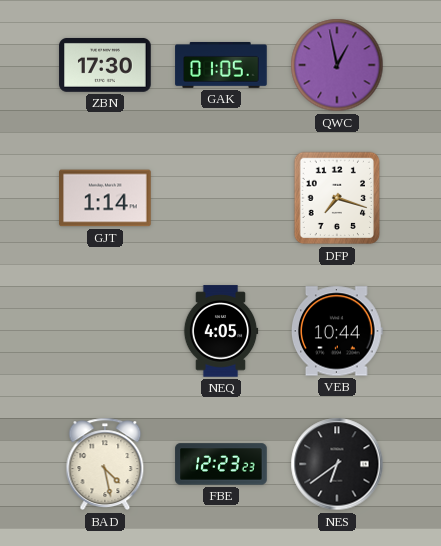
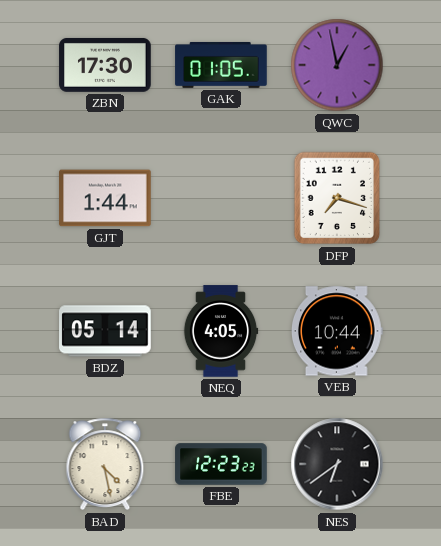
GJT: 1:14 -> 1:44 (105, 198)
BDZ: none -> 05:14 (105, 331)
